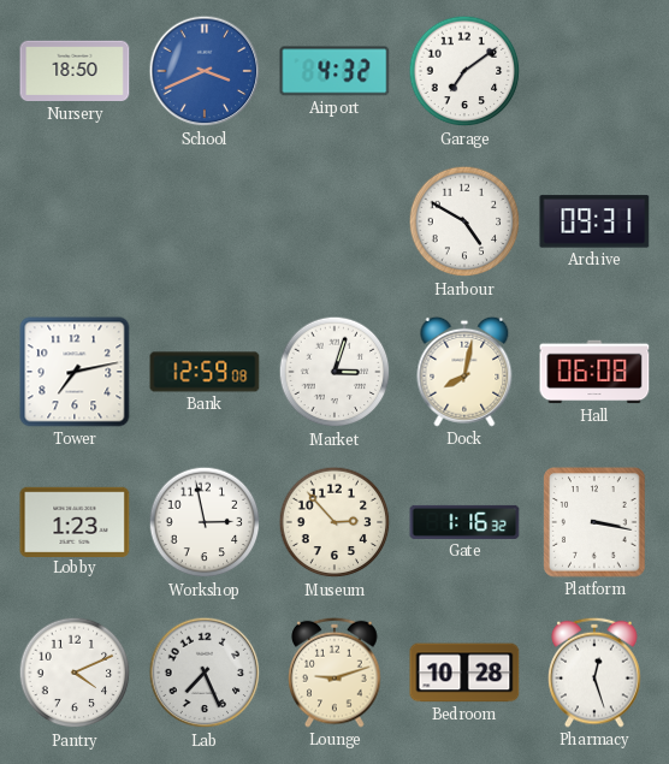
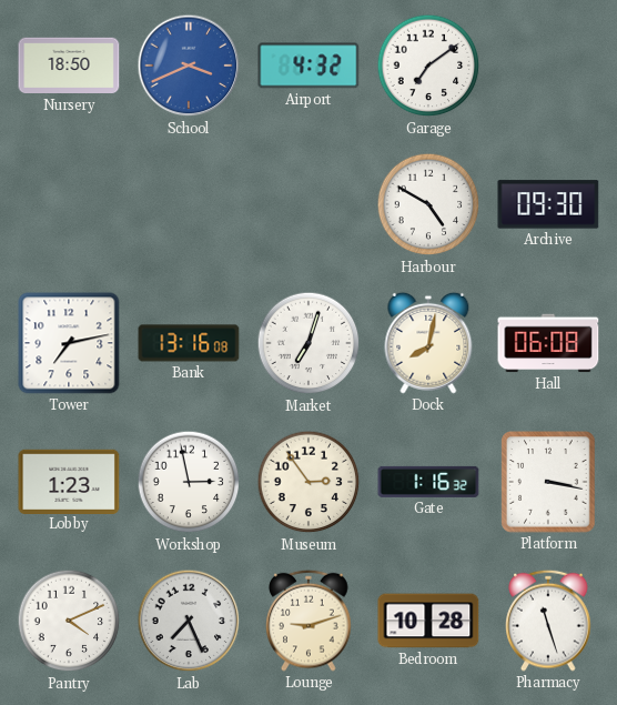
Archive: 09:31 -> 09:30 (548, 204)
Bank: 12:59 -> 13:16 (189, 343)
Market: 3:03 -> 7:03 (308, 343)
Museum: 2:53 -> 2:54 (308, 482)
Pharmacy: 12:27 -> 11:27 (548, 621)
